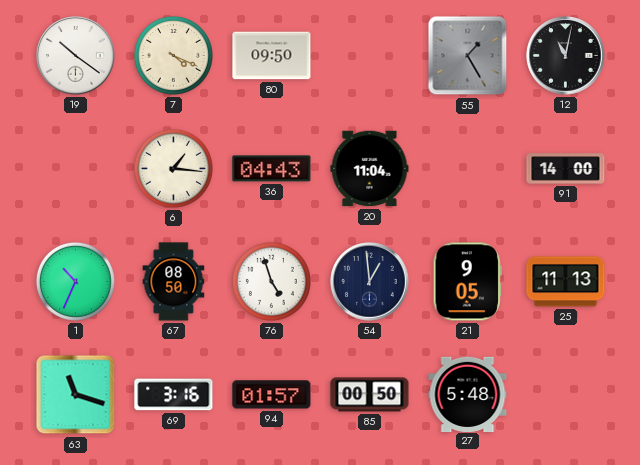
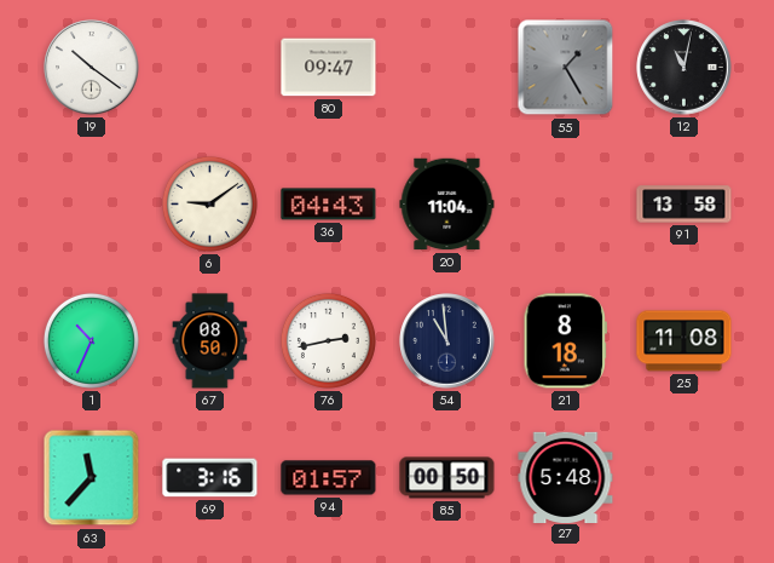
7: 4:19 -> none (173, 55)
80: 09:50 -> 09:47 (329, 68)
6: 1:16 -> 9:09 (209, 203)
91: 14:00 -> 13:58 (685, 205)
76: 4:57 -> 2:43 (328, 340)
54: 12:59 -> 10:59 (447, 341)
21: 9:05 -> 8:18 (565, 341)
25: 11:13 -> 11:08 (685, 341)
63: 11:18 -> 11:37 (92, 478)
